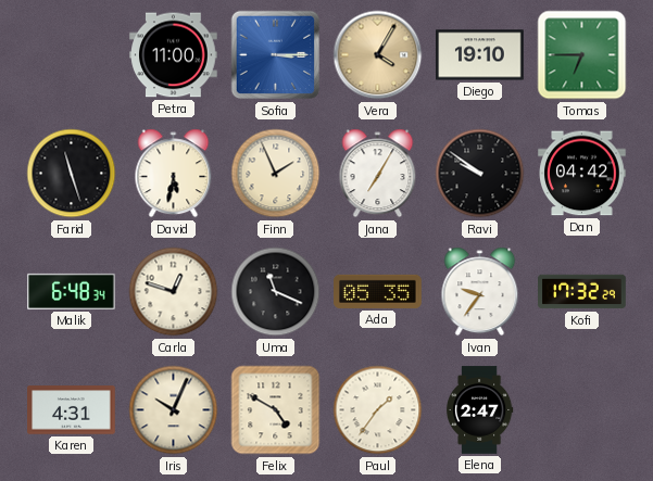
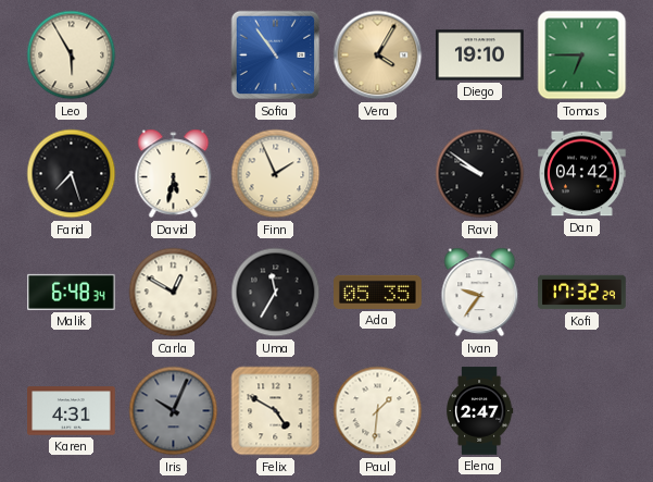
Leo: none -> 5:55 (72, 55)
Petra: 11:00 -> none (174, 55)
Sofia: 3:15 -> 10:54 (276, 55)
Farid: 11:27 -> 7:27 (72, 174)
Jana: 7:05 -> none (378, 174)
Carla: 12:48 -> 12:50 (174, 293)
Uma: 11:19 -> 11:35 (276, 293)
Iris dial: cream -> grey (174, 411)
Paul: 1:36 -> 1:31 (378, 411)
